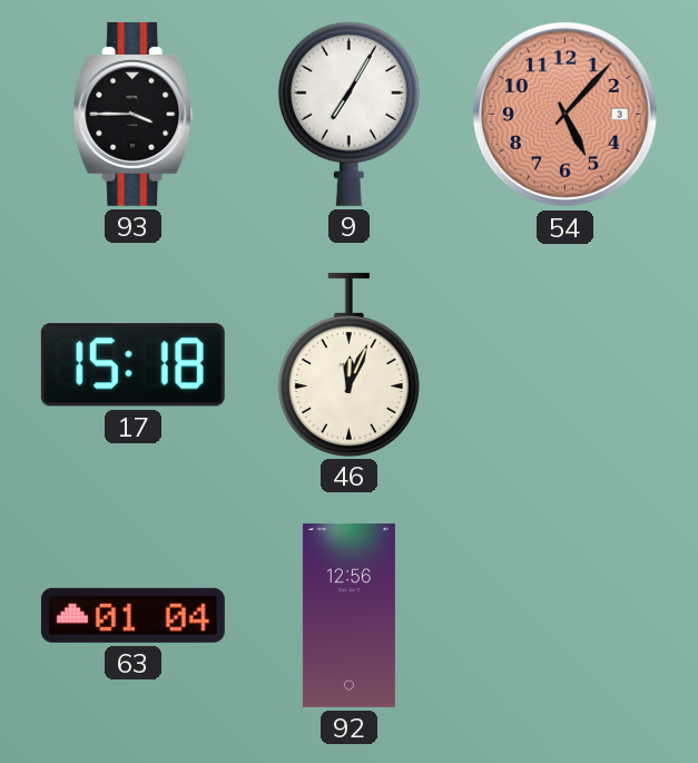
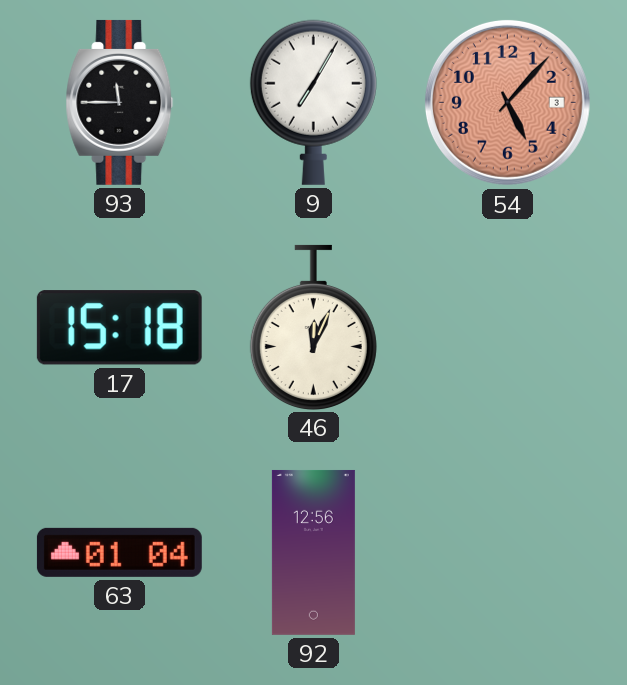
93: 3:45 -> 11:45 (120, 102)
